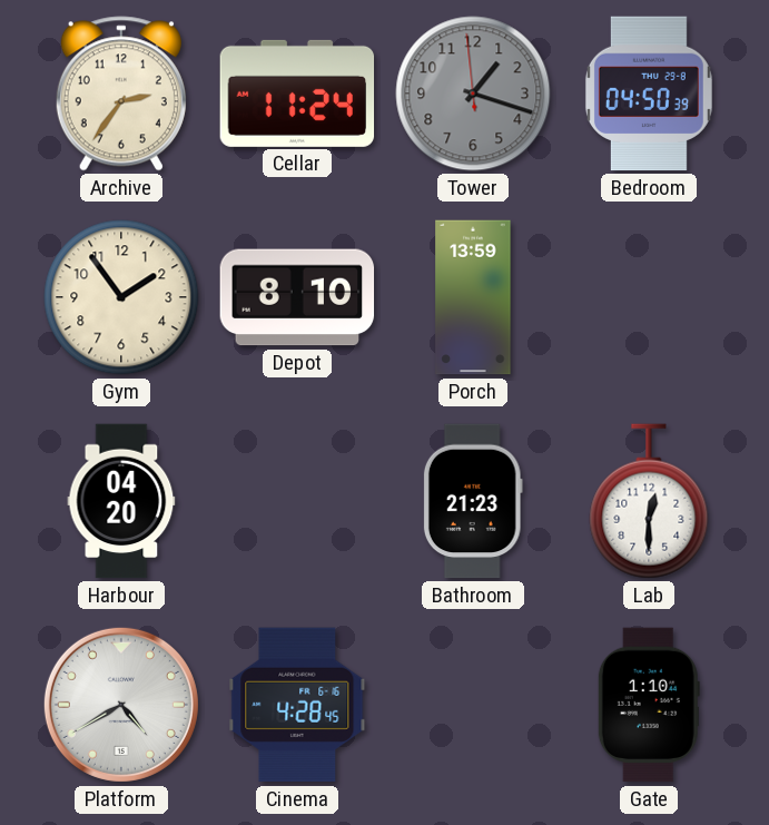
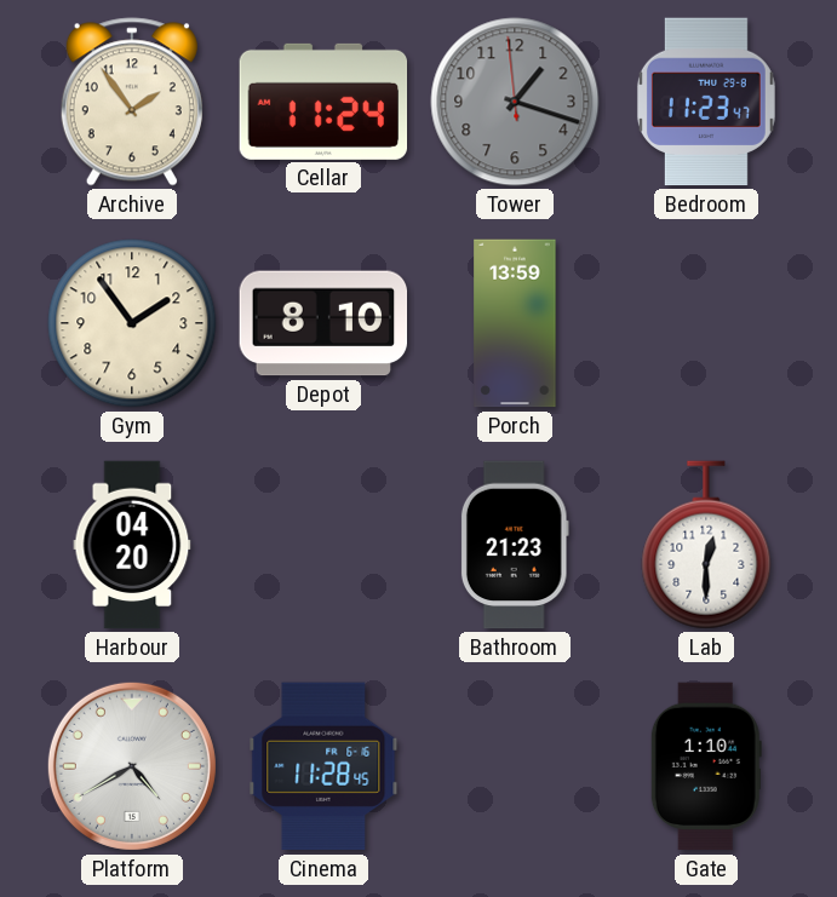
Archive: 2:36 -> 1:54 (132, 102)
Bedroom: 04:50 -> 11:23 (706, 102)
Cinema: 4:28 -> 11:28 (323, 766)
